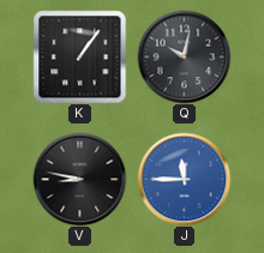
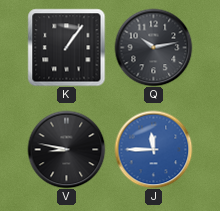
Q: 10:02 -> 10:13 (153, 47)
